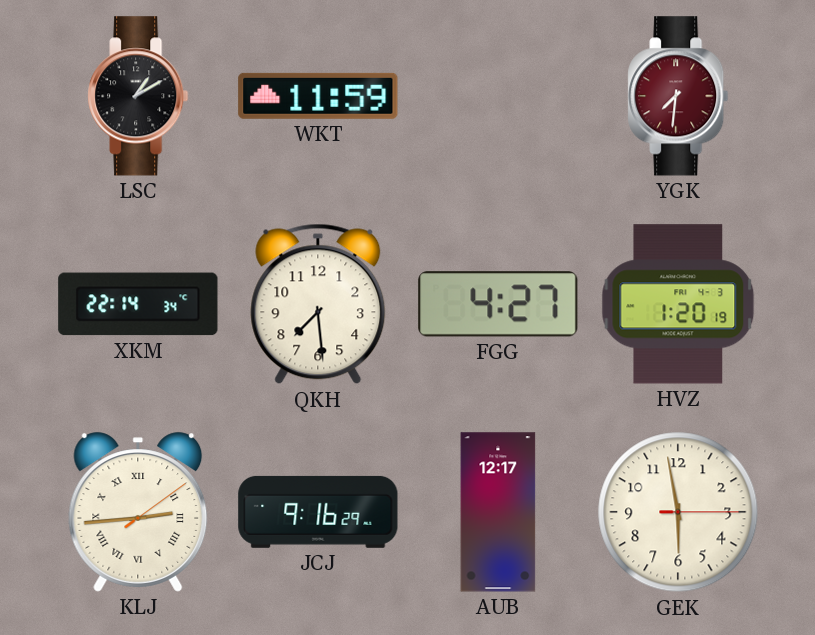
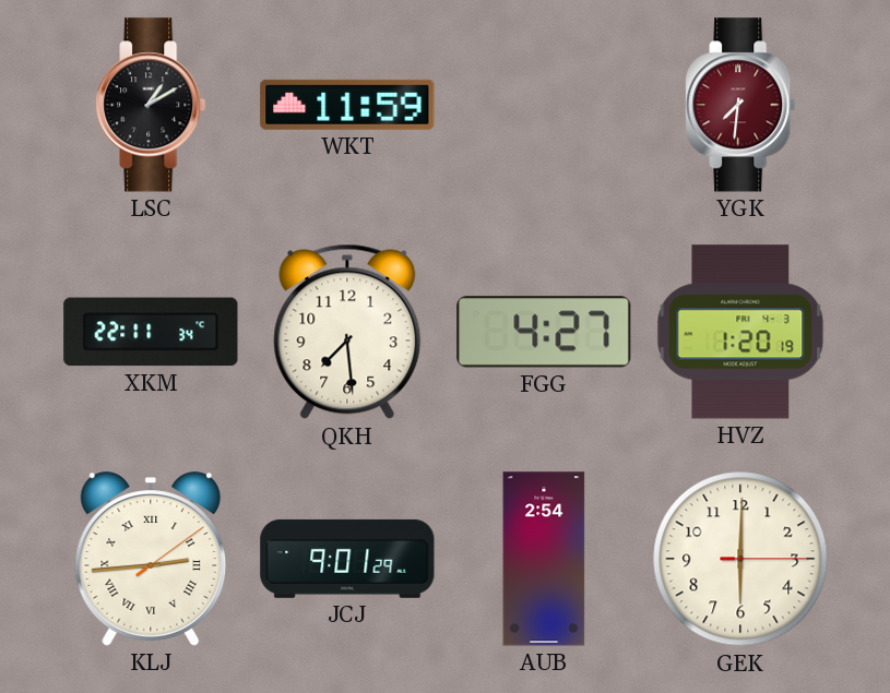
XKM: 22:14 -> 22:11 (151, 332)
JCJ: 9:16 -> 9:01 (347, 559)
AUB: 12:17 -> 2:54 (544, 559)
GEK: 5:58 -> 6:00 (740, 559)
